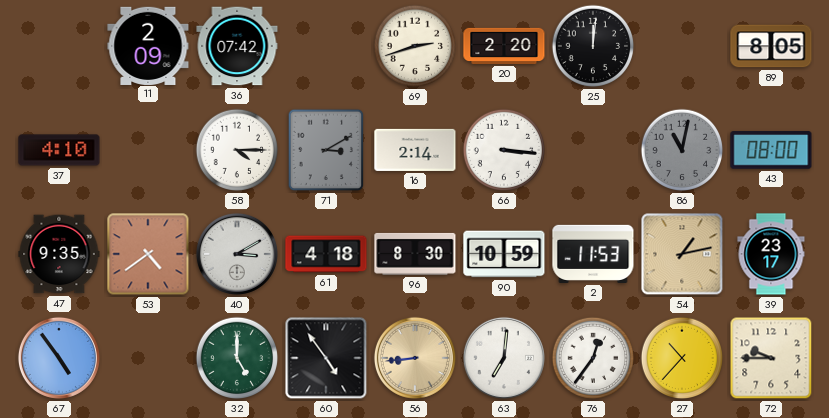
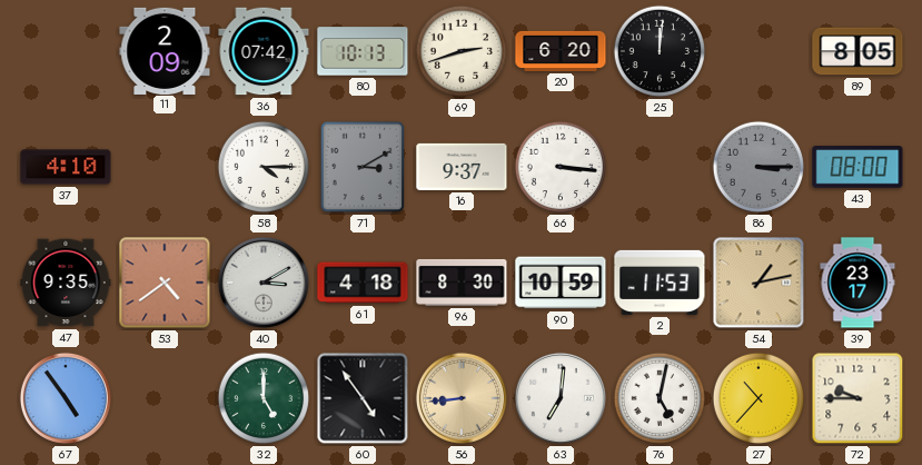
80: none -> 10:13 (363, 51)
20: 2:20 -> 6:20 (561, 51)
16: 2:14 -> 9:37 (462, 167)
86: 11:02 -> 3:15 (759, 167)
76: 12:36 -> 5:02 (660, 398)
